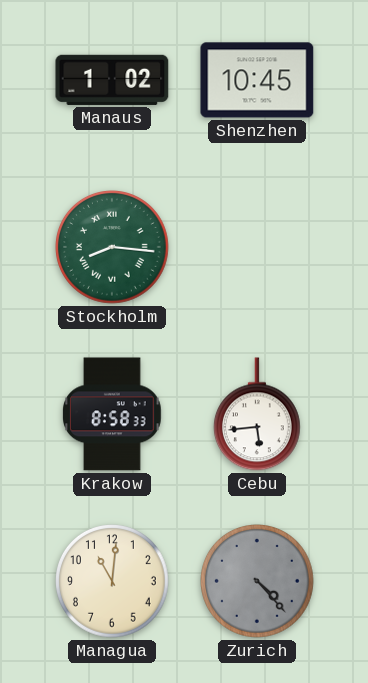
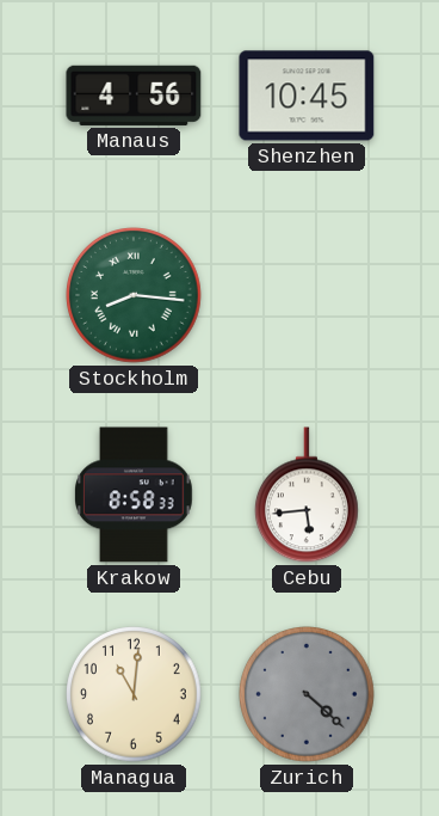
Manaus: 1:02 -> 4:56 (134, 96)
Zurich: 4:23 -> 4:22 (308, 695)
